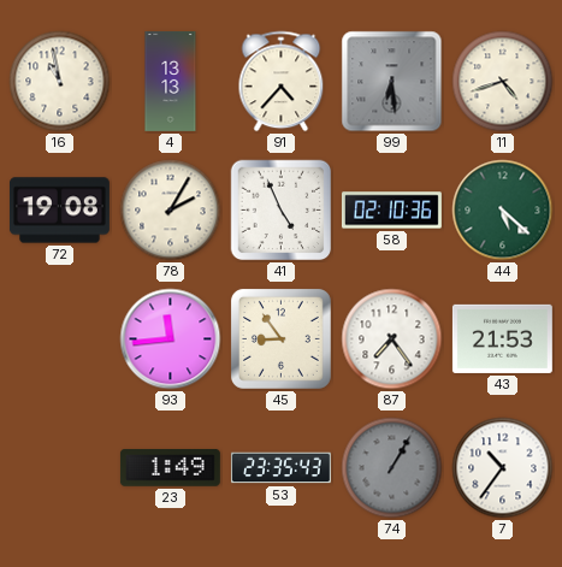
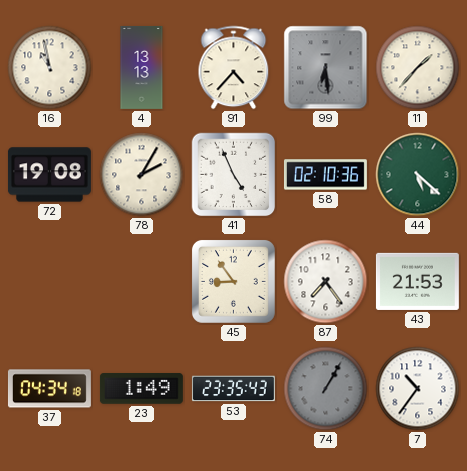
11: 4:42 -> 1:37 (418, 68)
93: 11:44 -> none (171, 339)
37: none -> 04:34 (49, 389)
